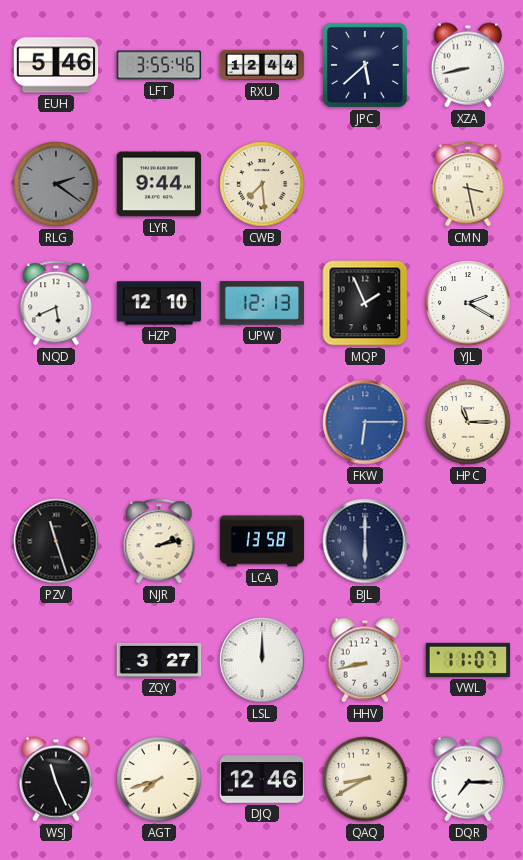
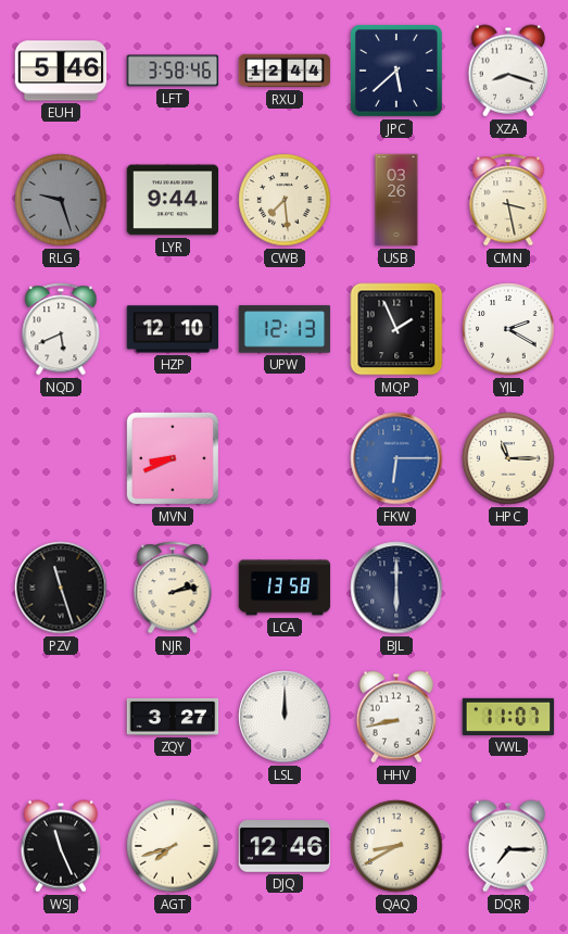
LFT: 3:55 -> 3:58 (173, 71)
XZA: 8:43 -> 8:18 (508, 71)
RLG: 2:21 -> 9:27 (61, 200)
USB: none -> 03:26 (396, 200)
MVN: none -> 8:41 (173, 458)
